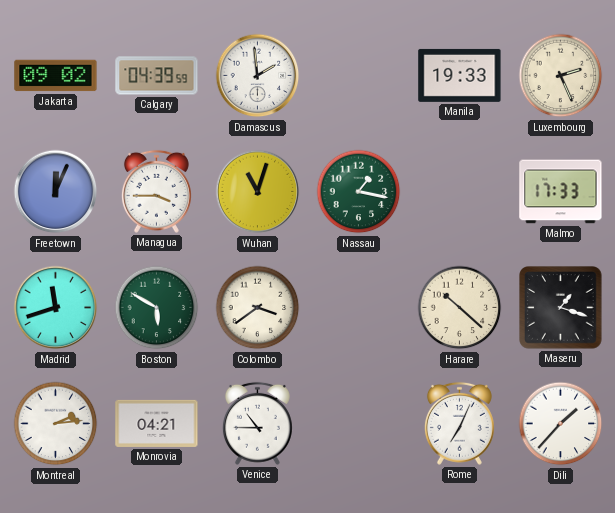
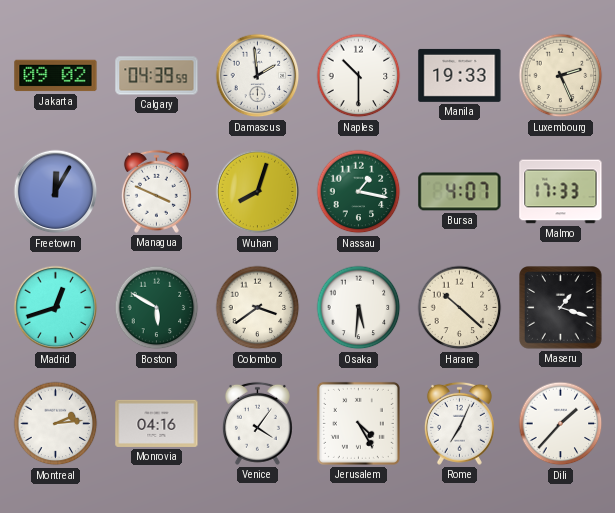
Naples: none -> 10:30 (359, 76)
Freetown: 12:04 -> 12:05 (56, 192)
Managua: 3:45 -> 3:49 (156, 191)
Wuhan: 11:03 -> 8:03 (258, 192)
Bursa: none -> 4:07 (460, 192)
Madrid: 11:42 -> 12:42 (56, 308)
Osaka: none -> 5:31 (359, 308)
Monrovia: 04:21 -> 04:16 (157, 423)
Venice: 10:45 -> 4:06 (257, 423)
Jerusalem: none -> 4:25 (358, 423)
